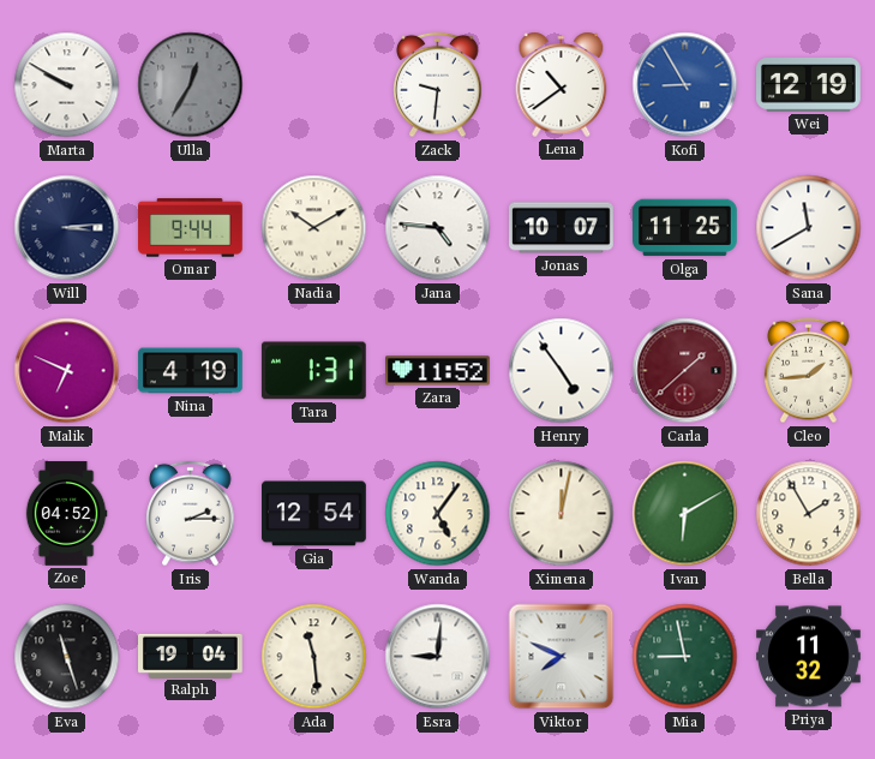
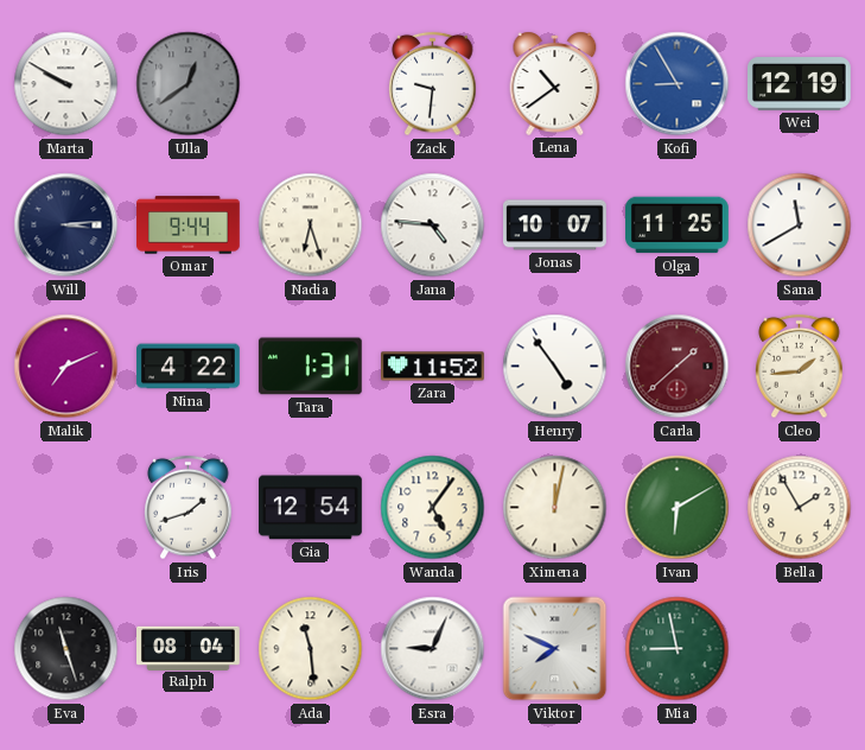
Ulla: 12:35 -> 12:39 (189, 84)
Nadia: 10:10 -> 6:27 (311, 225)
Malik: 6:49 -> 7:11 (66, 367)
Nina: 4:19 -> 4:22 (189, 367)
Zoe: 04:52 -> none (66, 514)
Iris: 2:15 -> 1:42 (189, 508)
Ralph: 19:04 -> 08:04 (189, 648)
Esra: 9:01 -> 9:04 (433, 649)
Priya: 11:32 -> none (809, 657)
